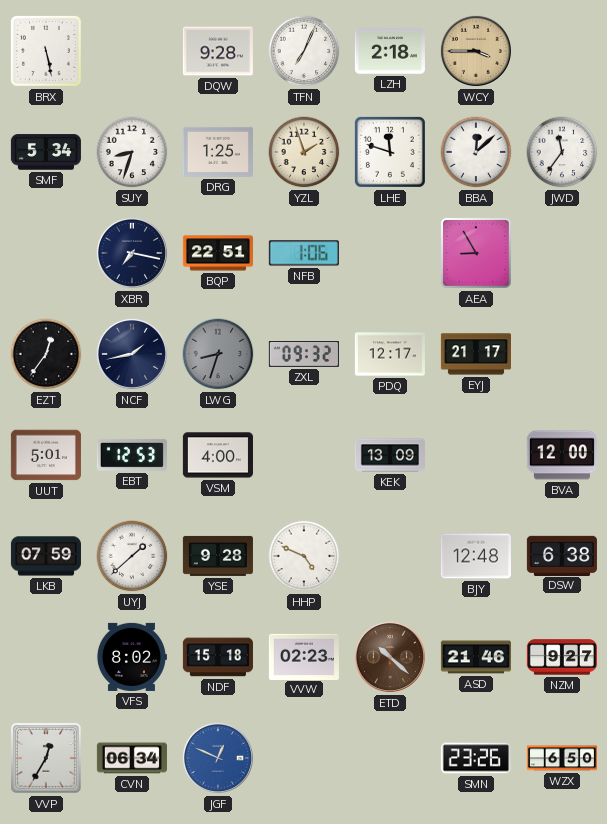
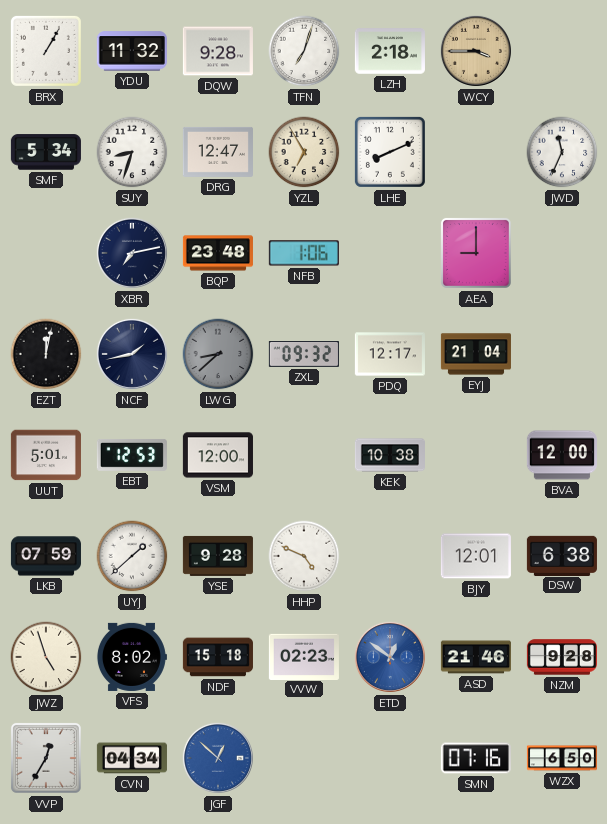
BRX: 5:28 -> 1:05 (46, 51)
YDU: none -> 11:32 (132, 51)
TFN: 7:04 -> 7:03 (304, 51)
DRG: 1:25 -> 12:47 (218, 152)
YZL: 1:57 -> 6:55 (304, 152)
LHE: 11:48 -> 8:11 (390, 152)
BBA: 12:08 -> none (476, 152)
JWD: 11:36 -> 11:34 (562, 152)
XBR: 7:17 -> 7:13 (132, 253)
BQP: 22:51 -> 23:48 (218, 253)
AEA: 8:55 -> 9:00 (476, 253)
EZT: 12:36 -> 12:02 (46, 354)
LWG: 8:33 -> 8:38 (218, 354)
EYJ: 21:17 -> 21:04 (476, 354)
VSM: 4:00 -> 12:00 (218, 455)
KEK: 13:09 -> 10:38 (390, 455)
BJY: 12:48 -> 12:01 (476, 556)
JWZ: none -> 4:57 (46, 657)
ETD: 10:22 -> 12:51 (390, 657)
ETD dial: brown -> blue (390, 657)
NZM: 9:27 -> 9:28 (562, 657)
CVN: 06:34 -> 04:34 (132, 758)
JGF: 12:49 -> 12:52 (218, 758)
SMN: 23:26 -> 07:16 (476, 758)
